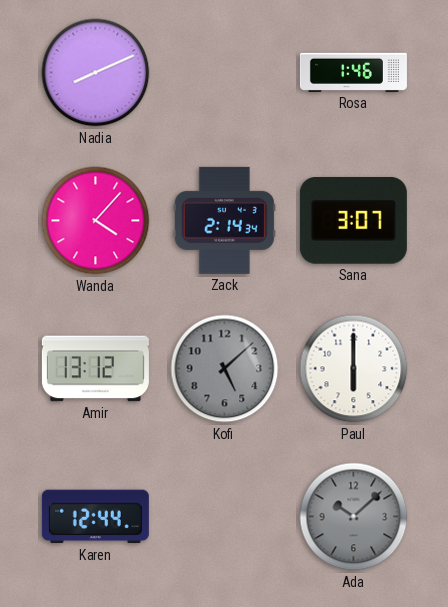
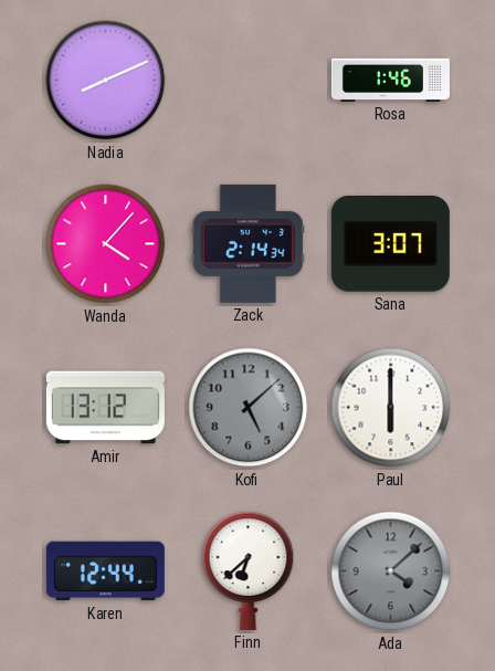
Finn: none -> 6:38 (249, 570)
Ada: 10:08 -> 4:08 (391, 572)
